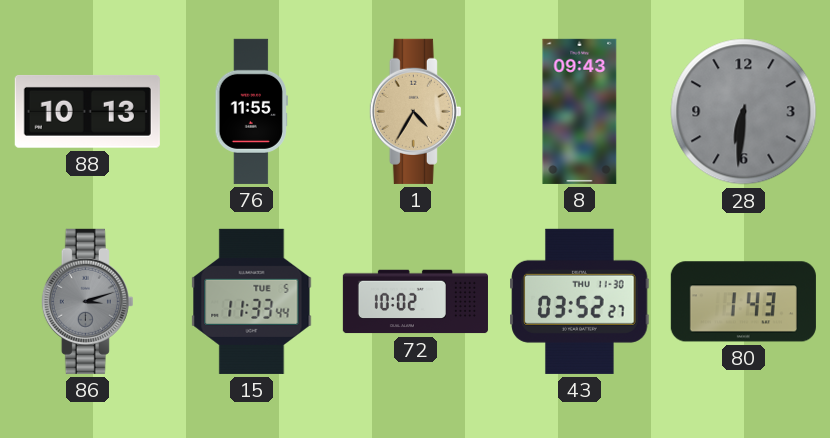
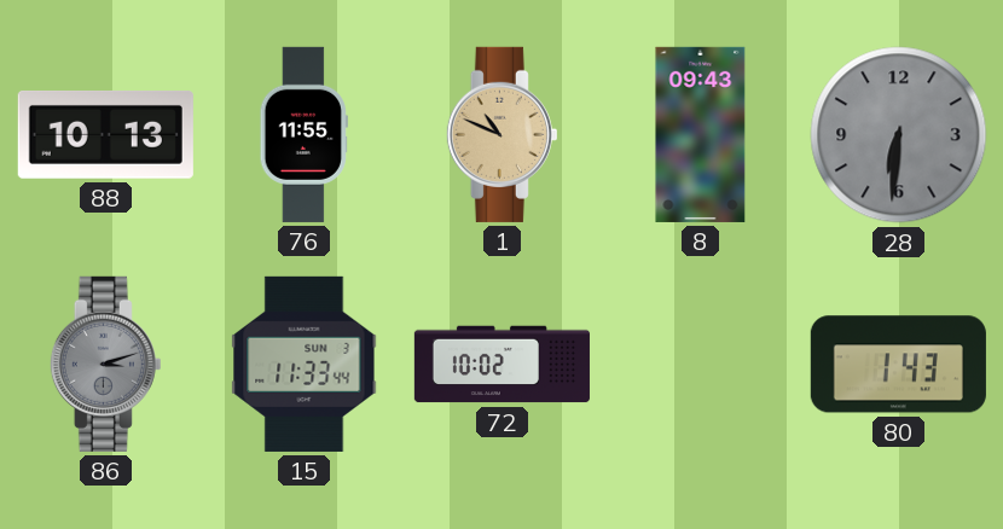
1: 4:35 -> 10:49 (502, 134)
15 date: TUE 5 -> SUN 3 (305, 364)
43: 03:52 -> none (580, 301)
